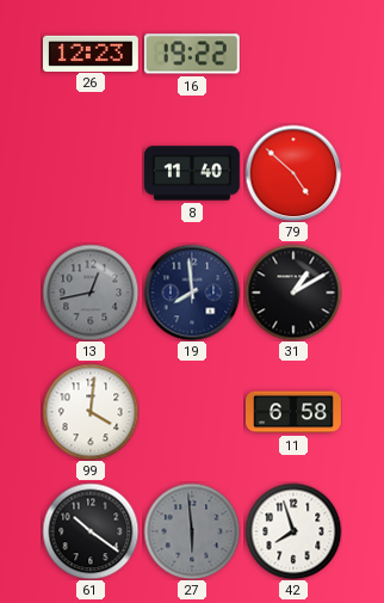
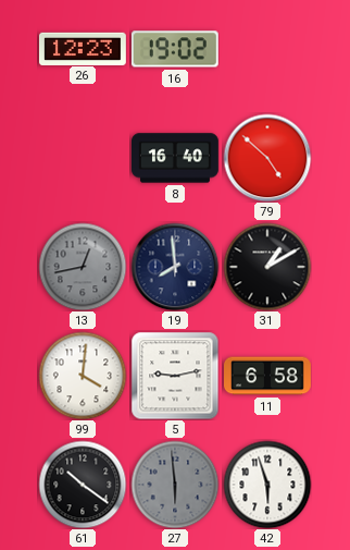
16: 19:22 -> 19:02 (175, 49)
8: 11:40 -> 16:40 (176, 158)
5: none -> 9:13 (175, 376)
42: 7:57 -> 5:57 (267, 485)
